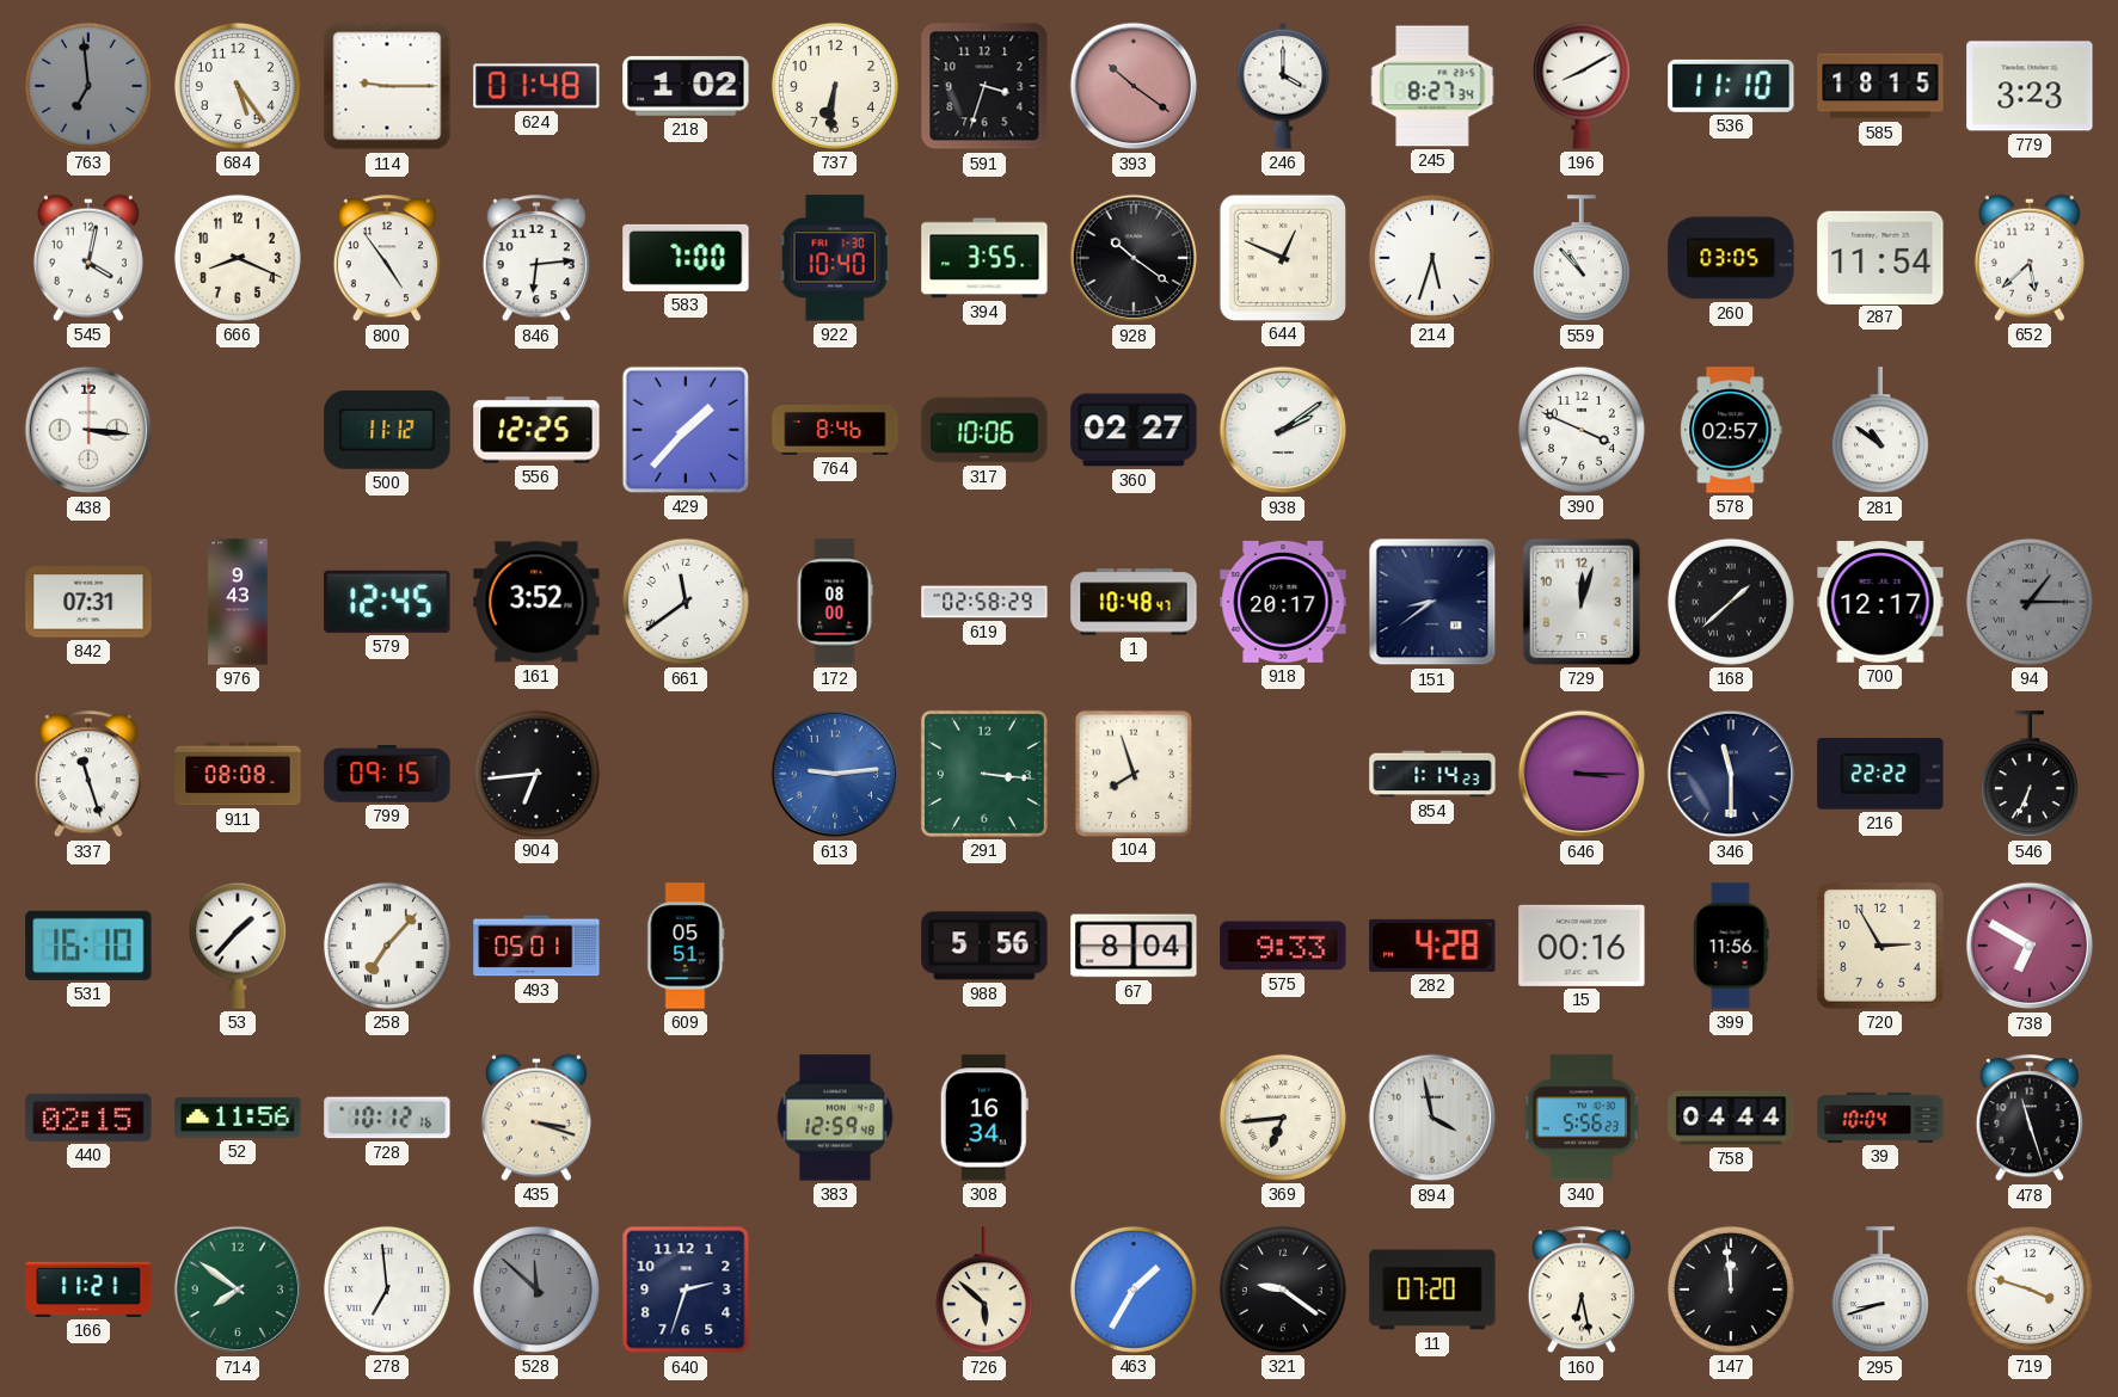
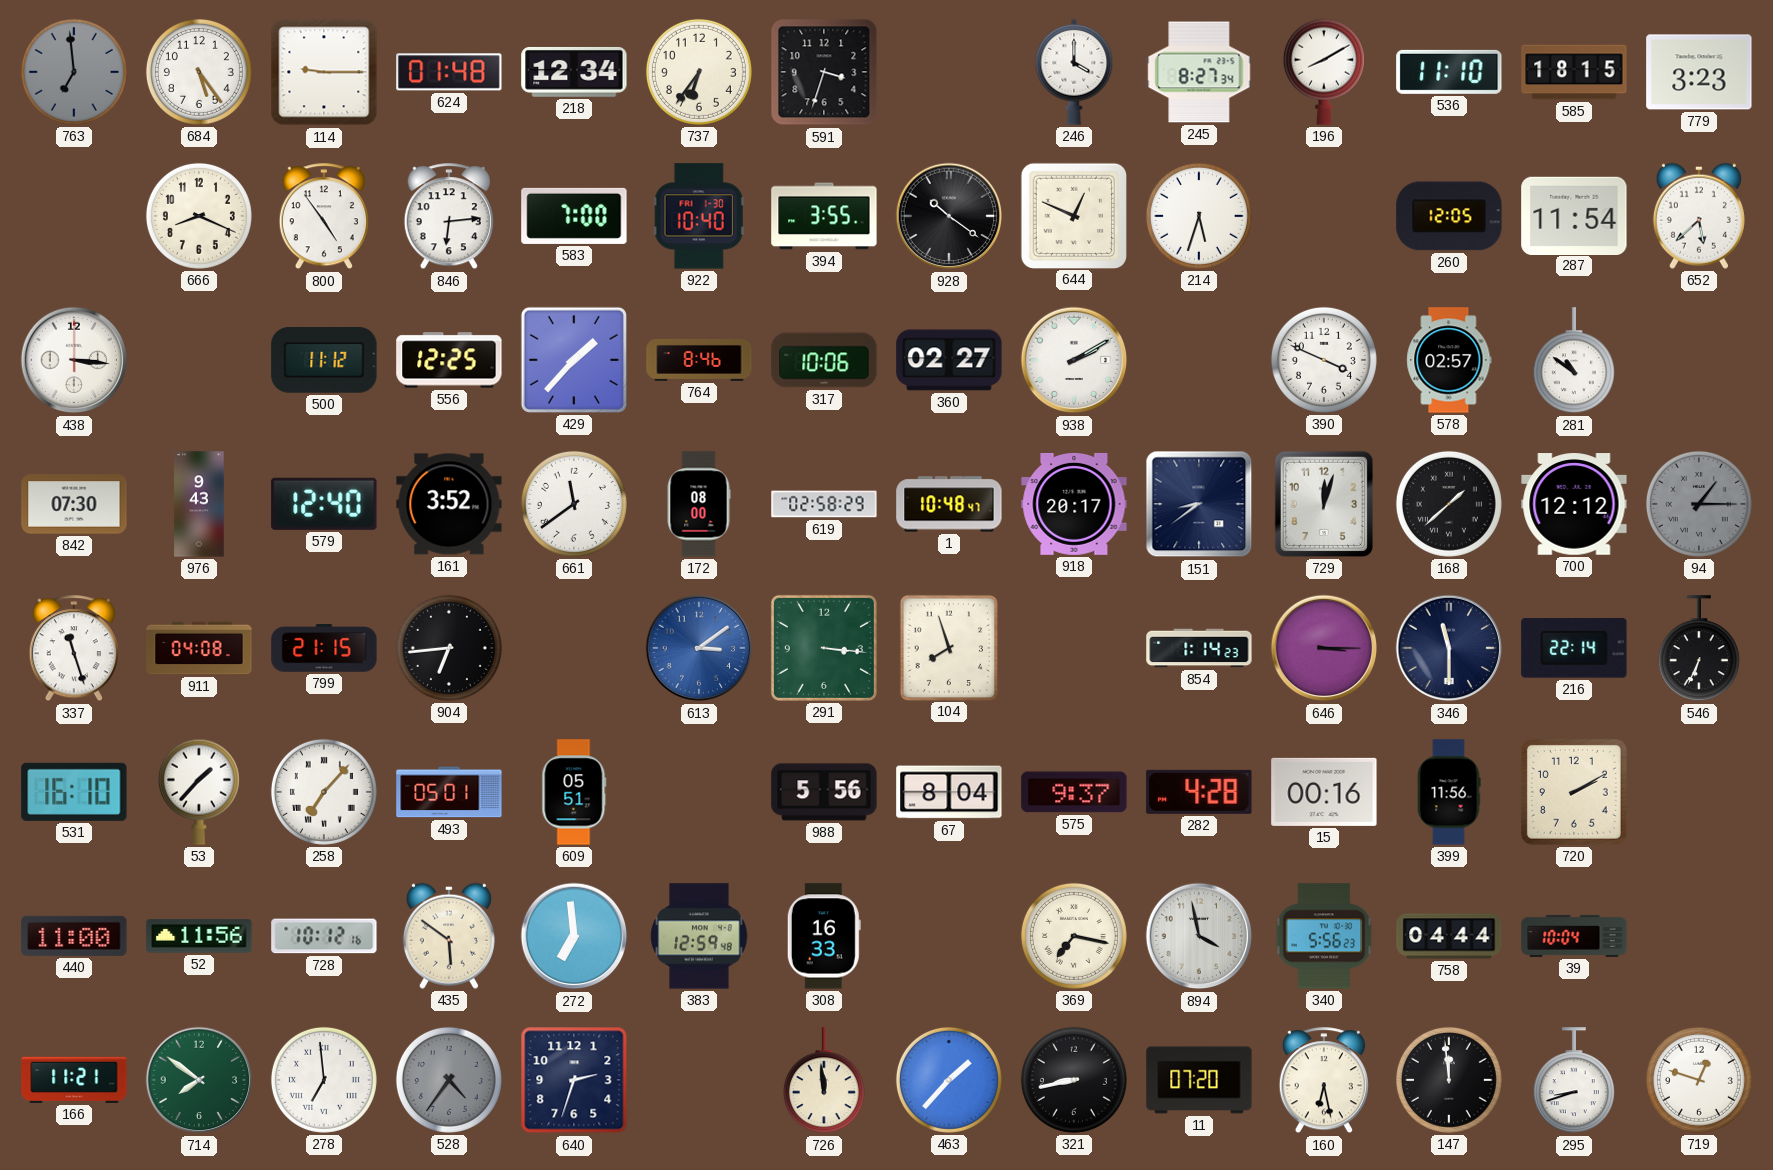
218: 1:02 -> 12:34 (574, 72)
737: 6:31 -> 6:36 (699, 72)
393: 10:21 -> none (1134, 86)
545: 4:02 -> none (88, 258)
559: 10:53 -> none (1582, 259)
260: 03:05 -> 12:05 (1449, 216)
938: 2:09 -> 2:10 (1074, 360)
842: 07:31 -> 07:30 (74, 504)
579: 12:45 -> 12:40 (324, 504)
700: 12:17 -> 12:12 (1574, 504)
911: 08:08 -> 04:08 (199, 648)
799: 09:15 -> 21:15 (324, 649)
613: 9:14 -> 3:09 (699, 648)
216: 22:22 -> 22:14 (1574, 649)
575: 9:33 -> 9:37 (1074, 792)
720: 2:55 -> 2:10 (1574, 792)
738: 6:50 -> none (2030, 946)
440: 02:15 -> 11:00 (74, 936)
435: 3:18 -> 5:51 (449, 936)
272: none -> 6:59 (574, 936)
308: 16:34 -> 16:33 (824, 936)
369: 6:44 -> 7:17 (1074, 936)
478: 11:27 -> none (2030, 1119)
528: 11:52 -> 4:36 (449, 1080)
726: 5:52 -> 11:59 (824, 1081)
463: 1:35 -> 1:37 (949, 1080)
321: 9:21 -> 8:43 (1074, 1080)
719: 3:48 -> 12:48 (1699, 1080)
